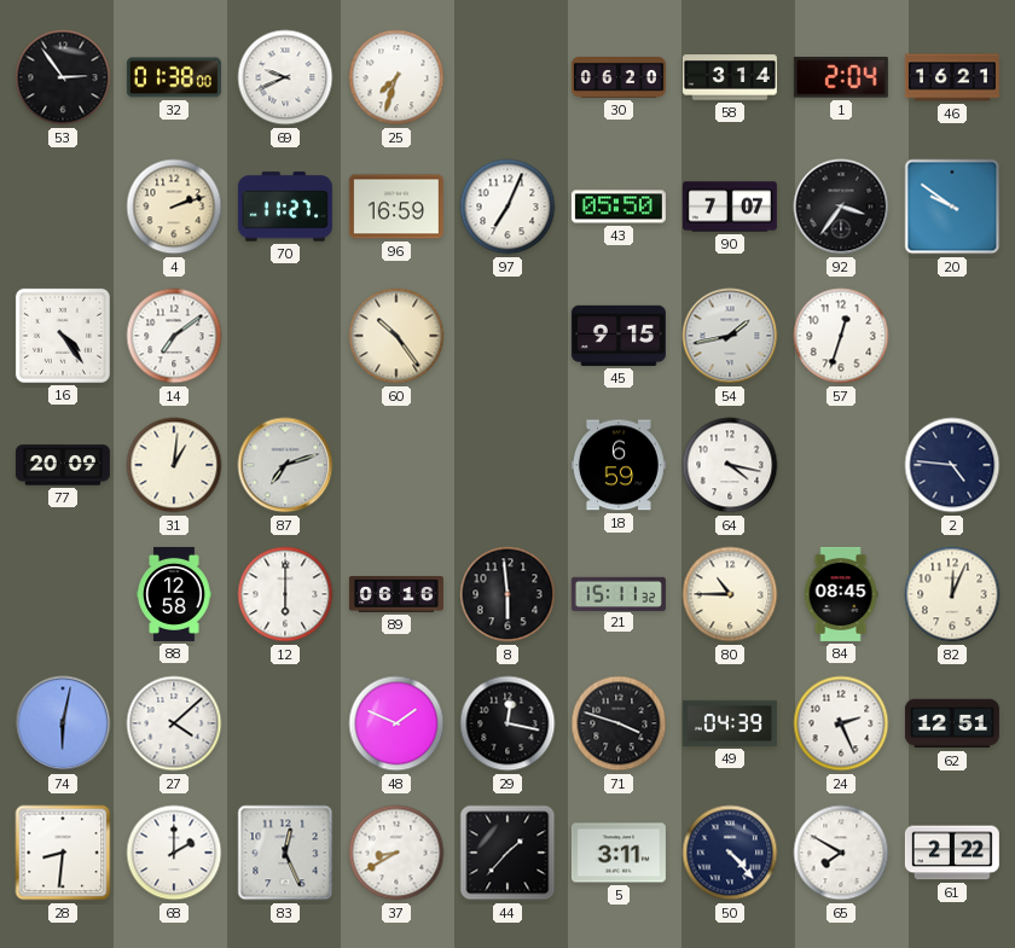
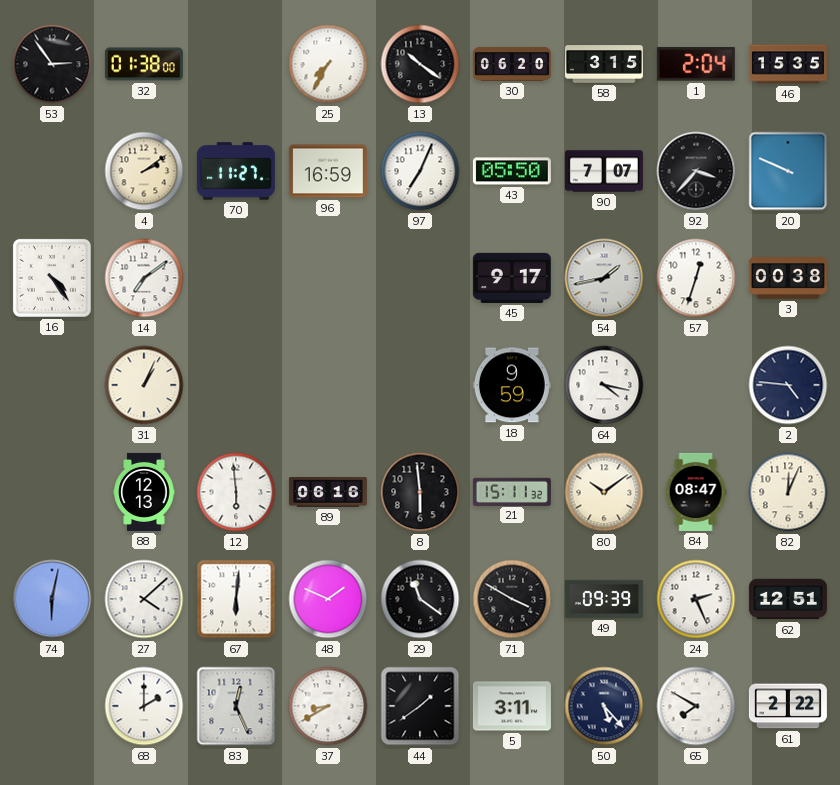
69: 9:41 -> none (285, 77)
25: 7:33 -> 7:35 (328, 64)
13: none -> 10:21 (420, 64)
58: 3:14 -> 3:15 (604, 64)
46: 16:21 -> 15:35 (788, 64)
4: 2:12 -> 2:09 (144, 171)
92: 3:36 -> 3:37 (696, 171)
20: 9:51 -> 9:49 (788, 171)
60: 10:24 -> none (396, 336)
45: 9:15 -> 9:17 (512, 278)
3: none -> 00:38 (788, 279)
77: 20:09 -> none (63, 465)
31: 1:01 -> 1:04 (144, 385)
87: 7:12 -> none (285, 465)
18: 6:59 -> 9:59 (512, 385)
88: 12:58 -> 12:13 (144, 492)
12: 6:00 -> 5:59 (236, 492)
80: 10:45 -> 10:09 (604, 492)
84: 08:45 -> 08:47 (696, 492)
67: none -> 6:01 (236, 599)
29: 12:17 -> 11:21 (420, 599)
71: 3:48 -> 3:50 (512, 599)
49: 04:39 -> 09:39 (604, 599)
28: 8:31 -> none (63, 853)
44: 1:37 -> 1:39 (420, 706)
50: 4:23 -> 5:23 (604, 706)
